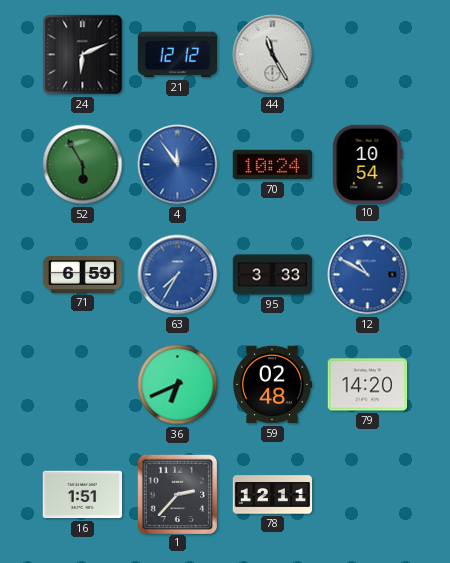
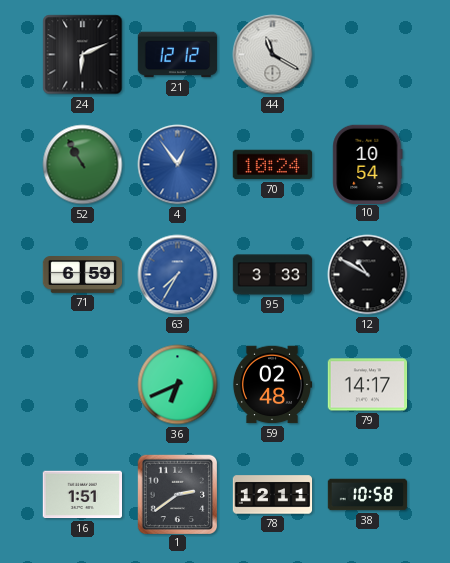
44: 11:25 -> 11:20 (273, 55)
52: 5:55 -> 10:55 (83, 165)
4: 11:54 -> 12:54 (178, 165)
12 dial: blue -> black (368, 275)
79: 14:20 -> 14:17 (368, 385)
1: 2:37 -> 2:39 (177, 494)
38: none -> 10:58 (368, 495)
